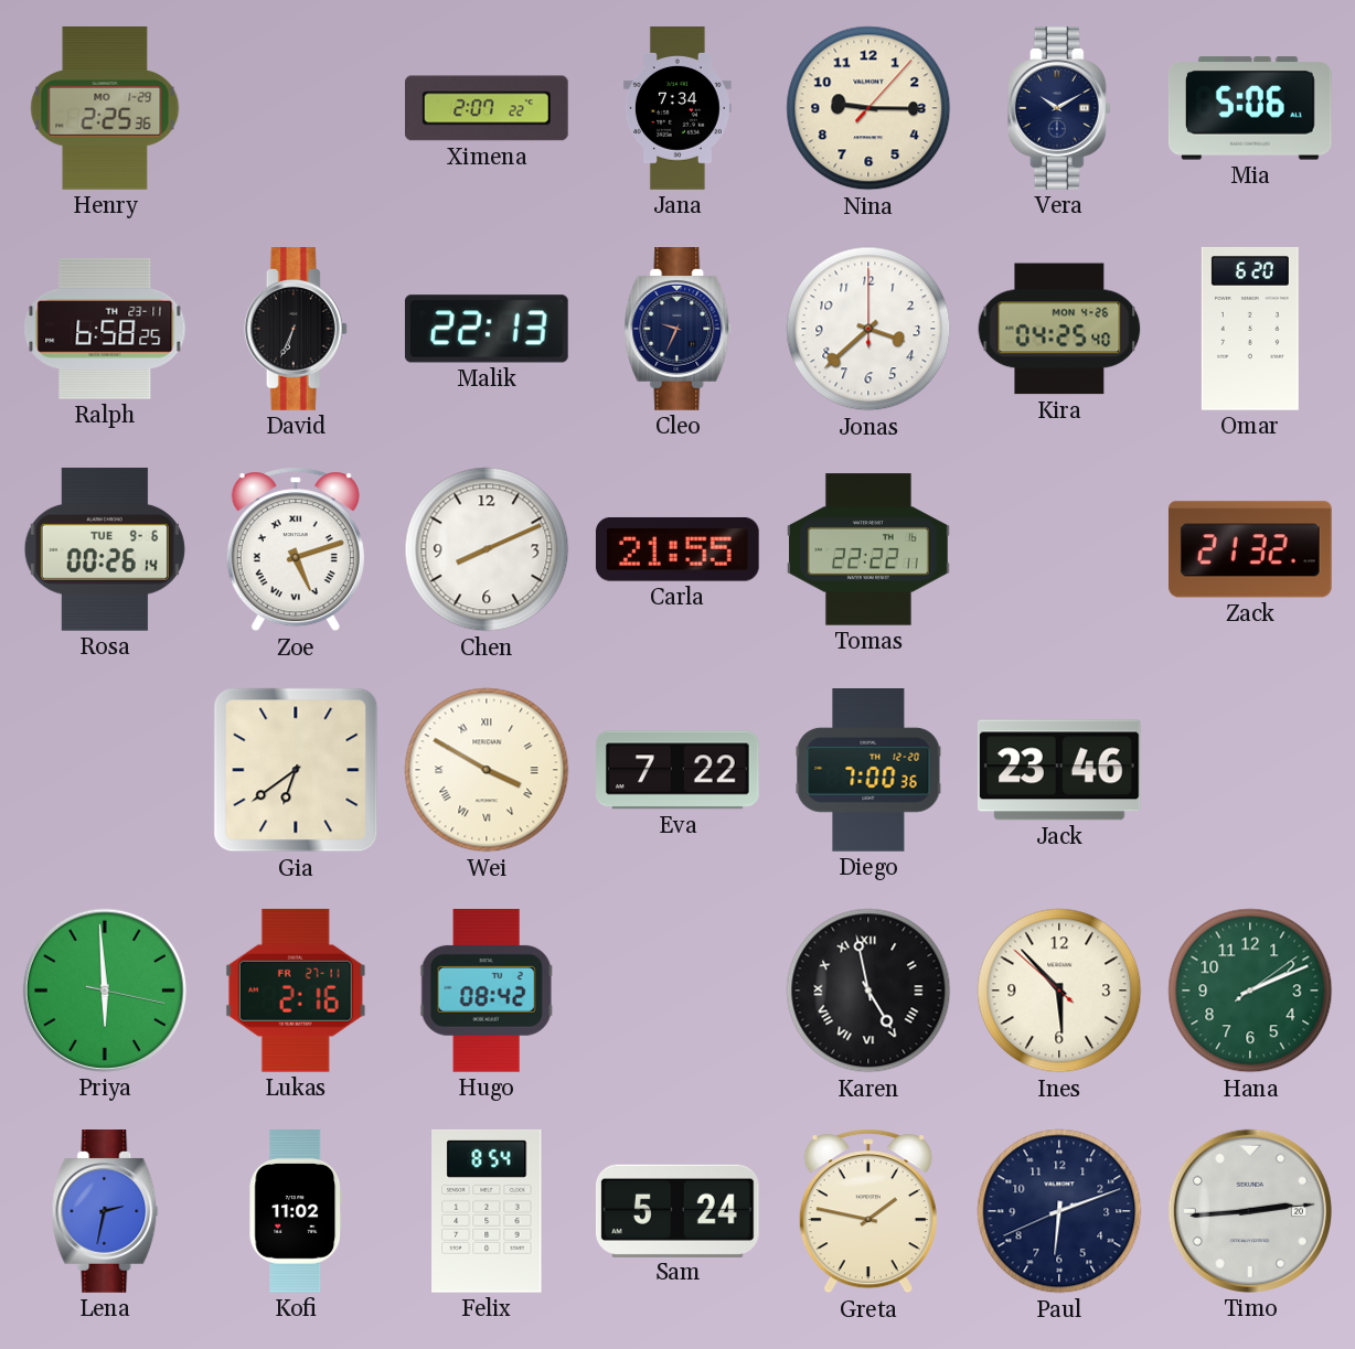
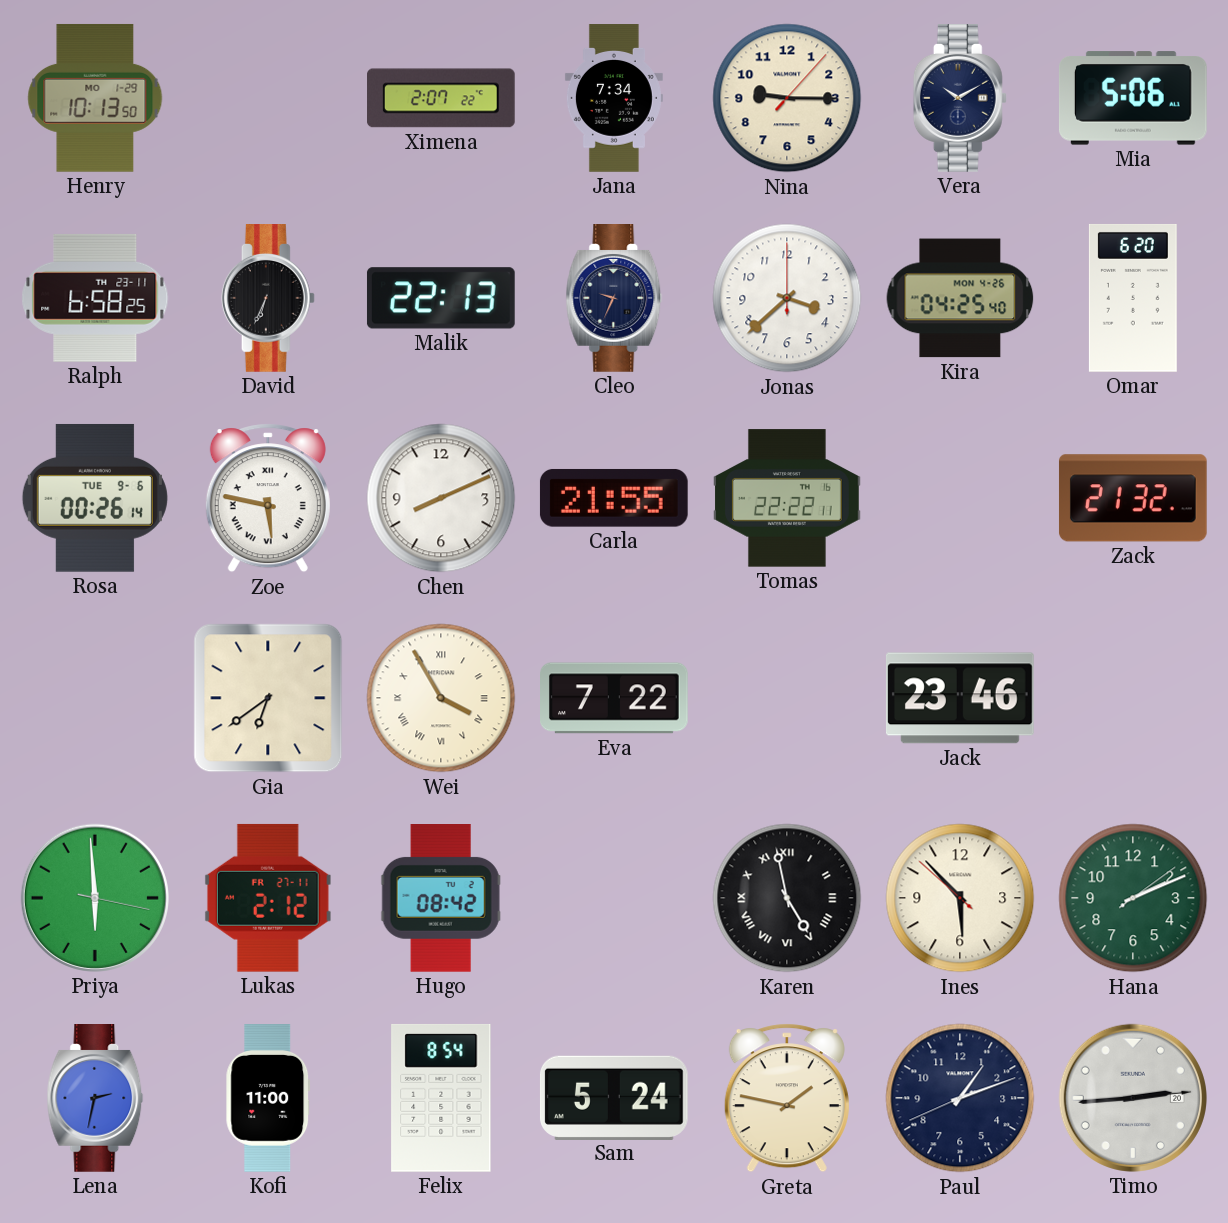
Henry: 2:25 -> 10:13 (95, 98)
Zoe: 5:12 -> 5:47 (268, 498)
Wei: 3:50 -> 3:55 (441, 698)
Diego: 7:00 -> none (868, 771)
Lukas: 2:16 -> 2:12 (268, 898)
Kofi: 11:02 -> 11:00 (268, 1099)
Paul: 6:11 -> 1:11 (960, 1098)
